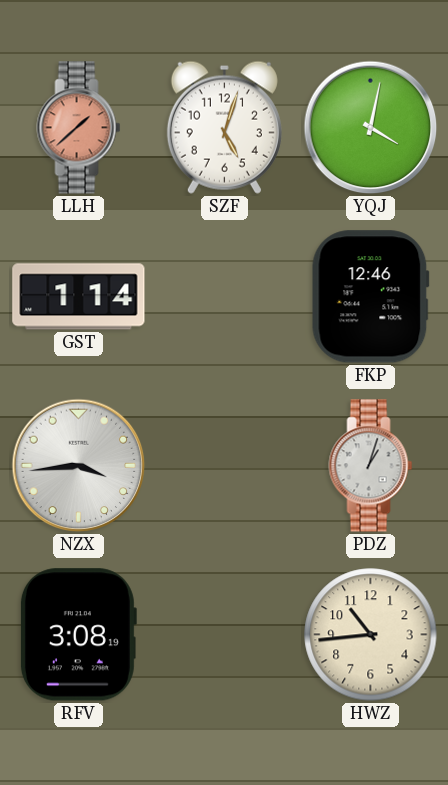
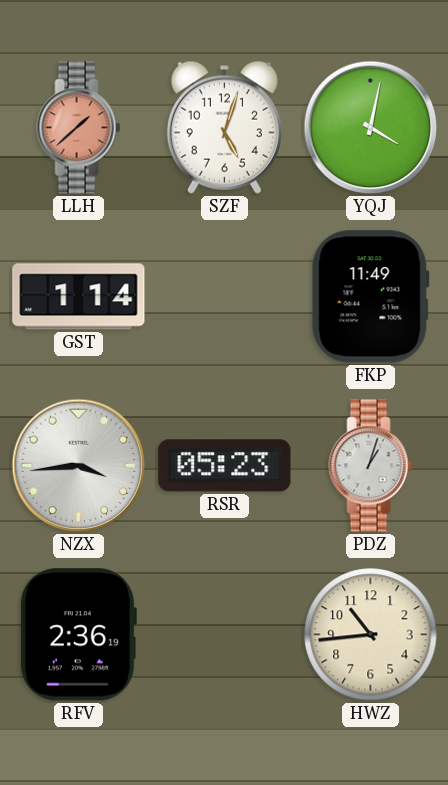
FKP: 12:46 -> 11:49 (370, 297)
RSR: none -> 05:23 (225, 466)
RFV: 3:08 -> 2:36 (78, 635)
